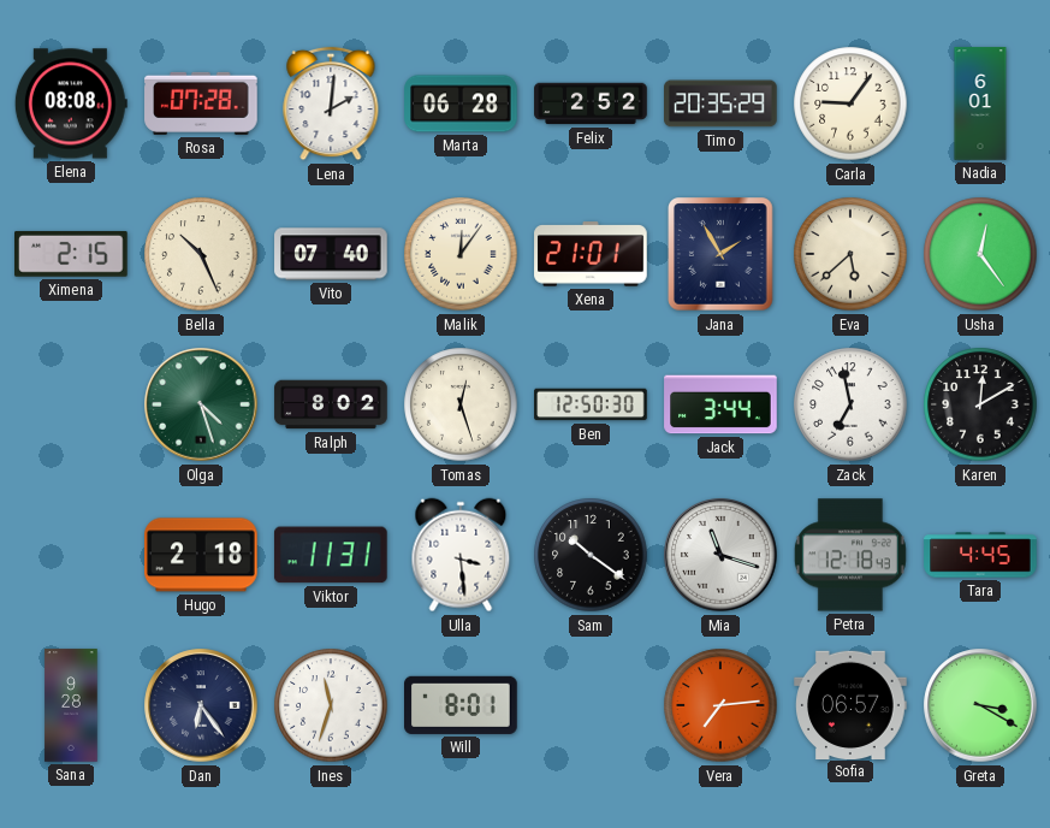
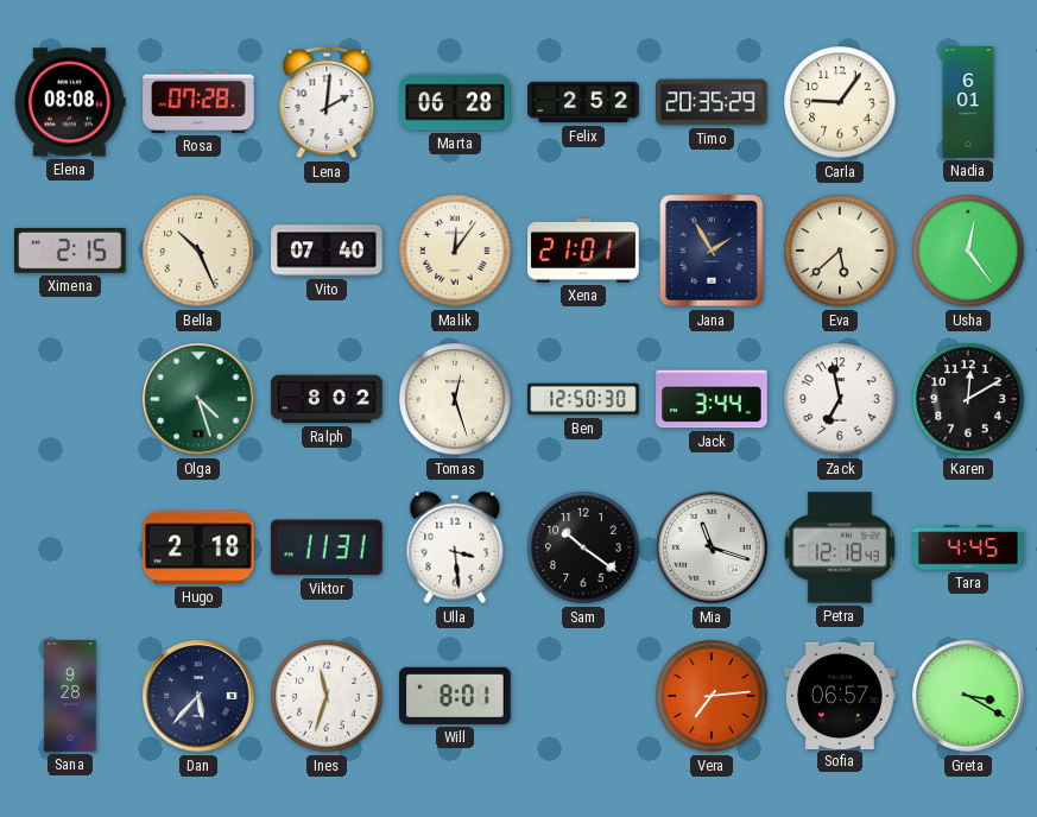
Dan: 6:24 -> 5:37 (198, 696)
